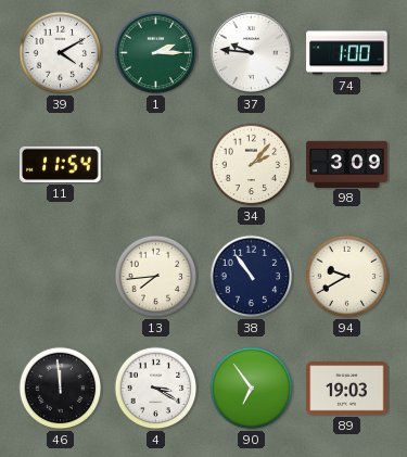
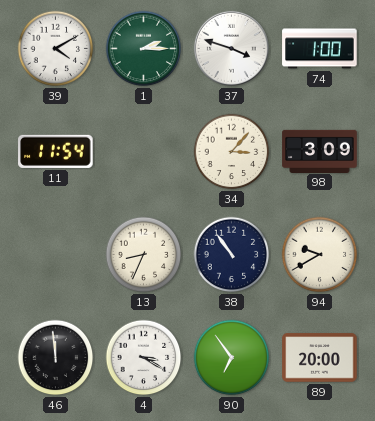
37: 9:46 -> 3:48 (231, 48)
34: 2:07 -> 3:07 (232, 152)
13: 7:44 -> 8:34 (144, 255)
89: 19:03 -> 20:00 (320, 358)
